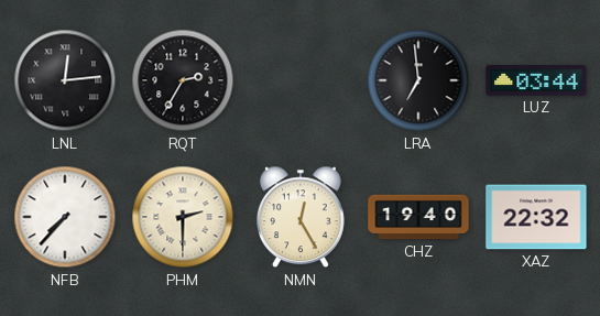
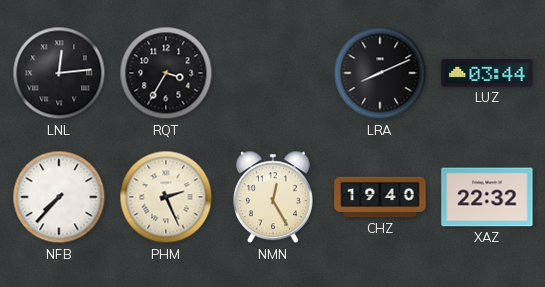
RQT: 2:35 -> 3:35 (166, 73)
LRA: 6:59 -> 8:11 (380, 73)
PHM: 2:30 -> 2:26 (166, 197)
